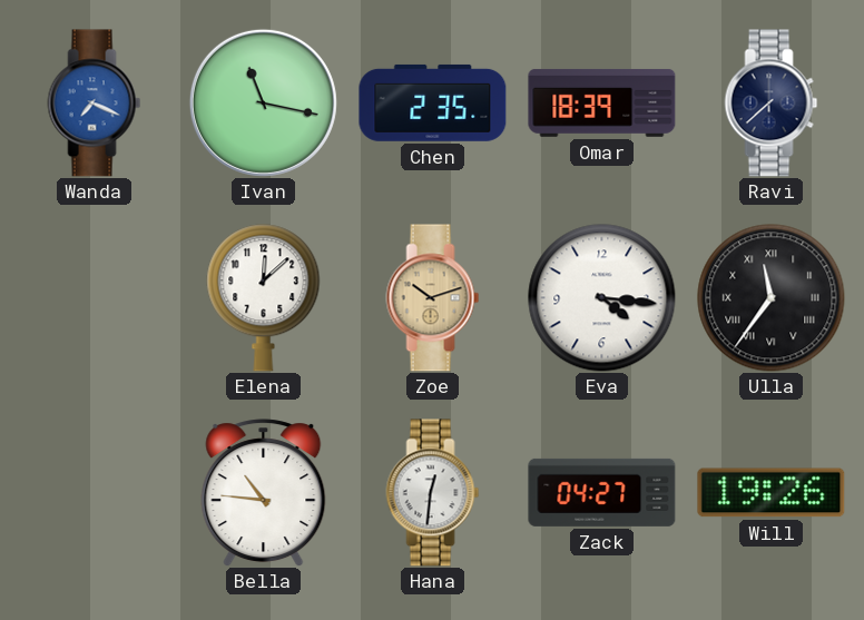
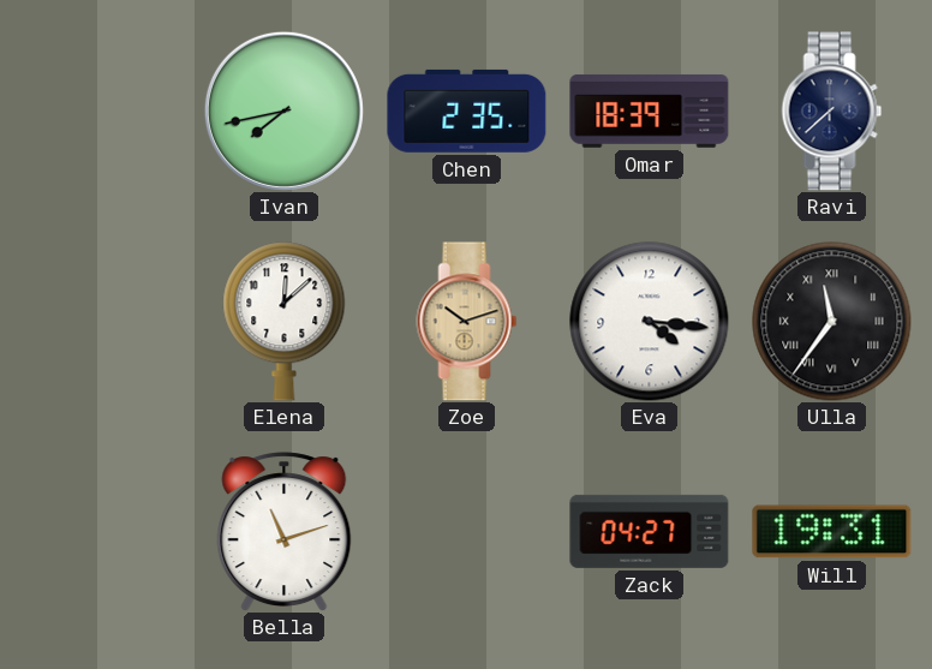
Wanda: 7:19 -> none (95, 104)
Ivan: 11:17 -> 7:43 (283, 110)
Bella: 10:46 -> 11:12 (285, 532)
Hana: 12:31 -> none (433, 493)
Will: 19:26 -> 19:31 (832, 532)
